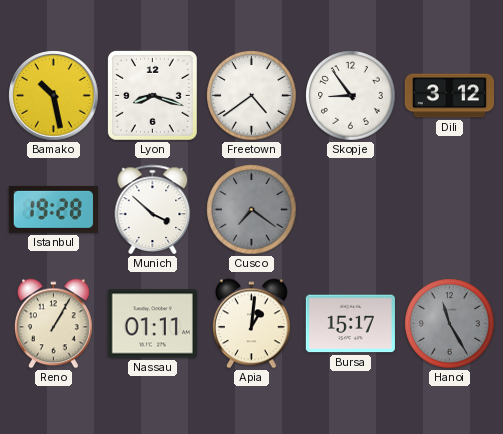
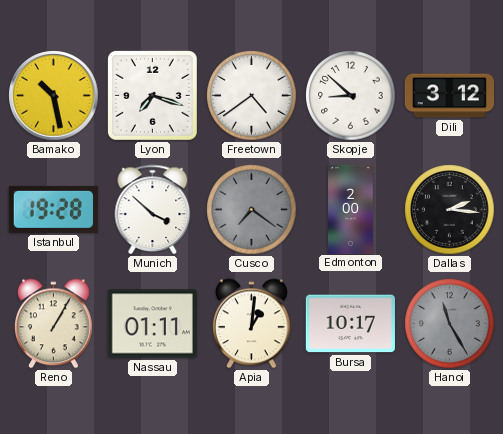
Lyon: 8:18 -> 7:18 (152, 95)
Skopje: 8:54 -> 8:52 (351, 96)
Edmonton: none -> 2:00 (351, 209)
Dallas: none -> 2:16 (450, 210)
Bursa: 15:17 -> 10:17 (350, 324)
